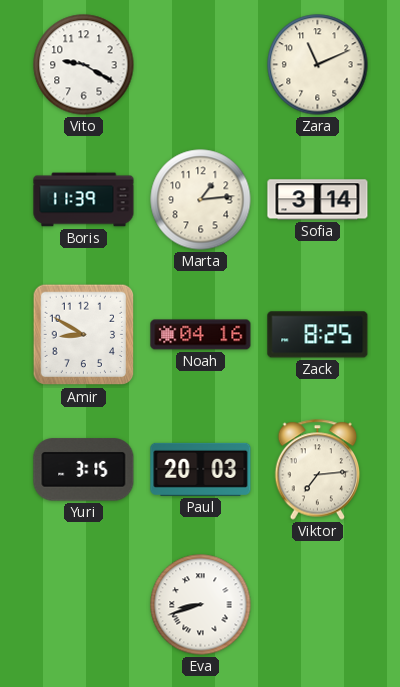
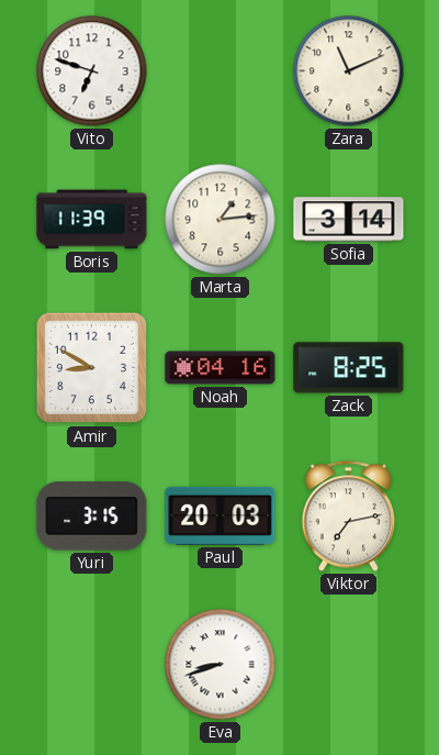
Vito: 9:20 -> 6:48 (92, 71)
Viktor: 7:14 -> 7:13 (349, 517)
